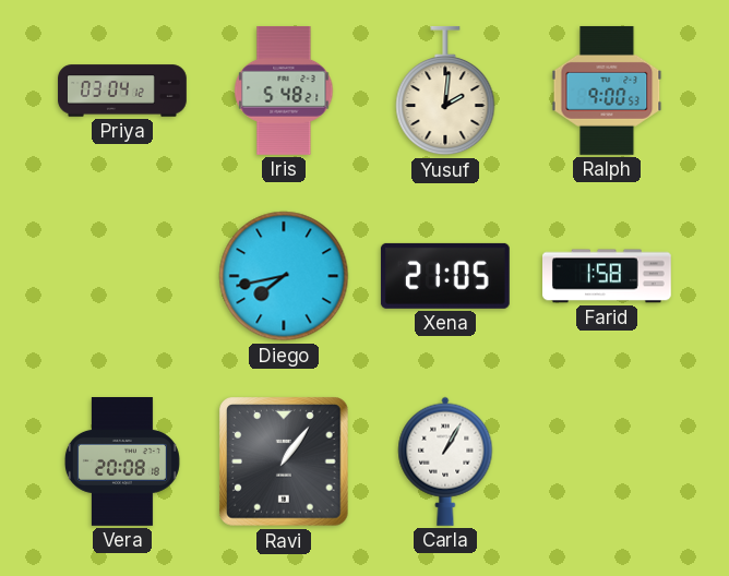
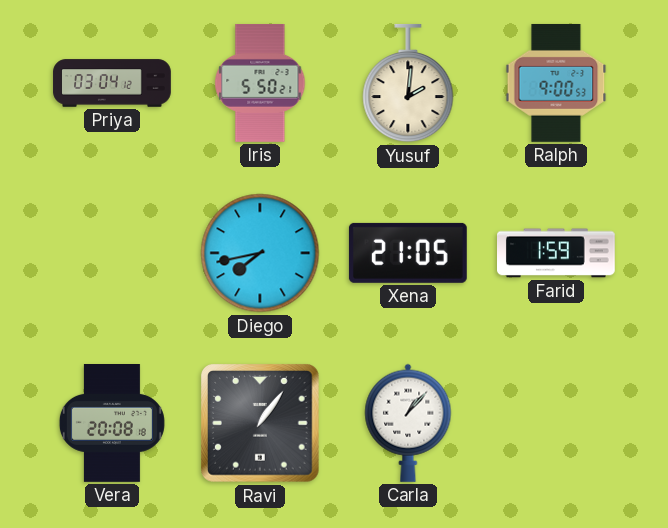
Iris: 5:48 -> 5:50 (260, 84)
Farid: 1:58 -> 1:59 (557, 253)
Carla: 1:05 -> 1:07 (408, 423)
